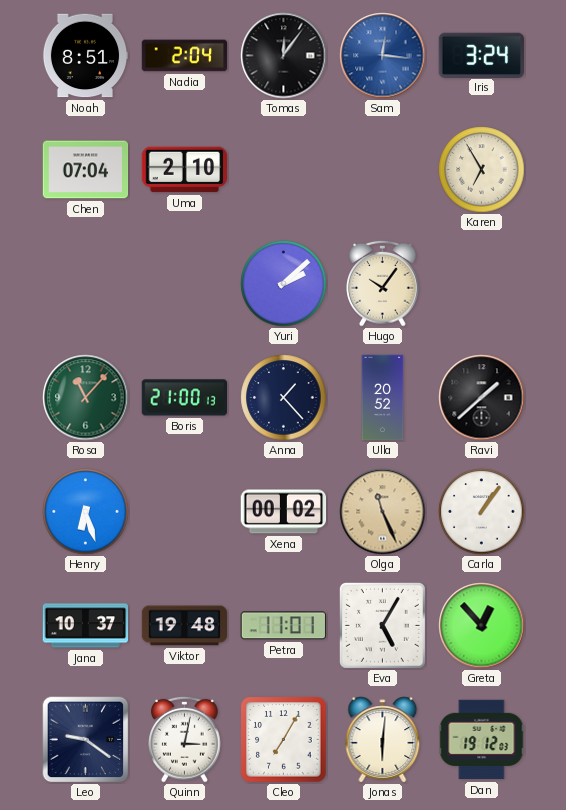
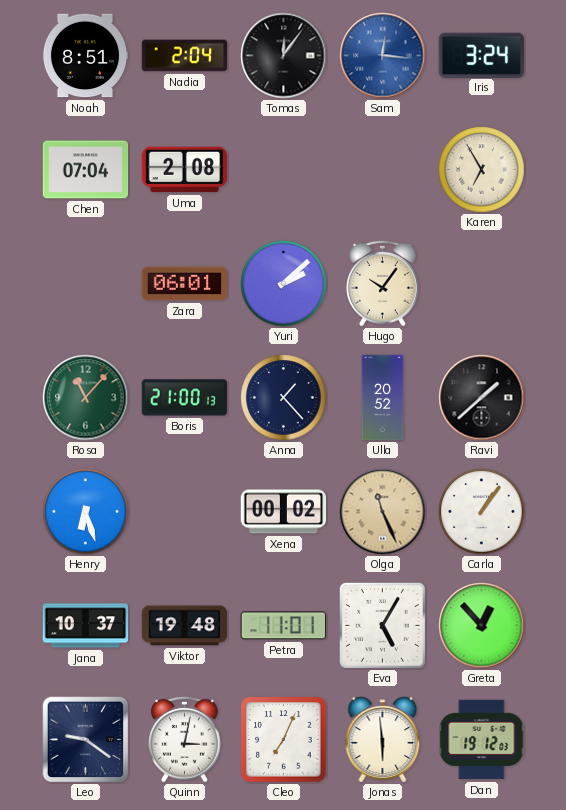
Uma: 2:10 -> 2:08 (185, 170)
Zara: none -> 06:01 (185, 284)
Cleo: 7:05 -> 7:04 (284, 740)
Jonas: 6:01 -> 5:59 (383, 740)
